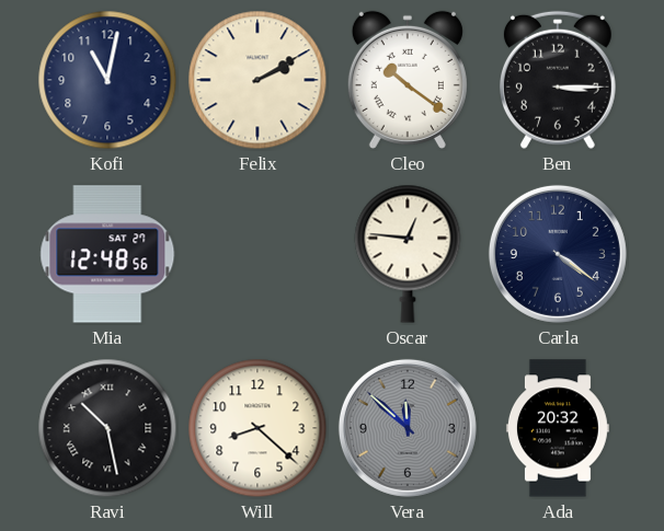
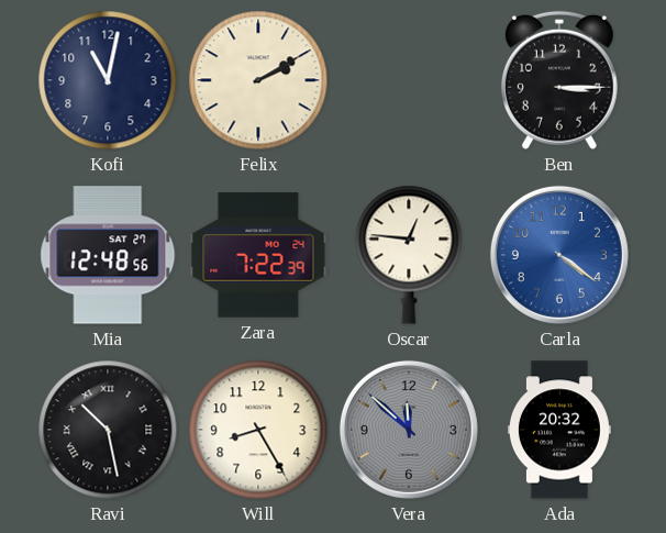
Cleo: 10:21 -> none (408, 80)
Zara: none -> 7:22 (258, 255)
Carla dial: navy -> blue (559, 255)
Will: 8:22 -> 8:25 (258, 430)
